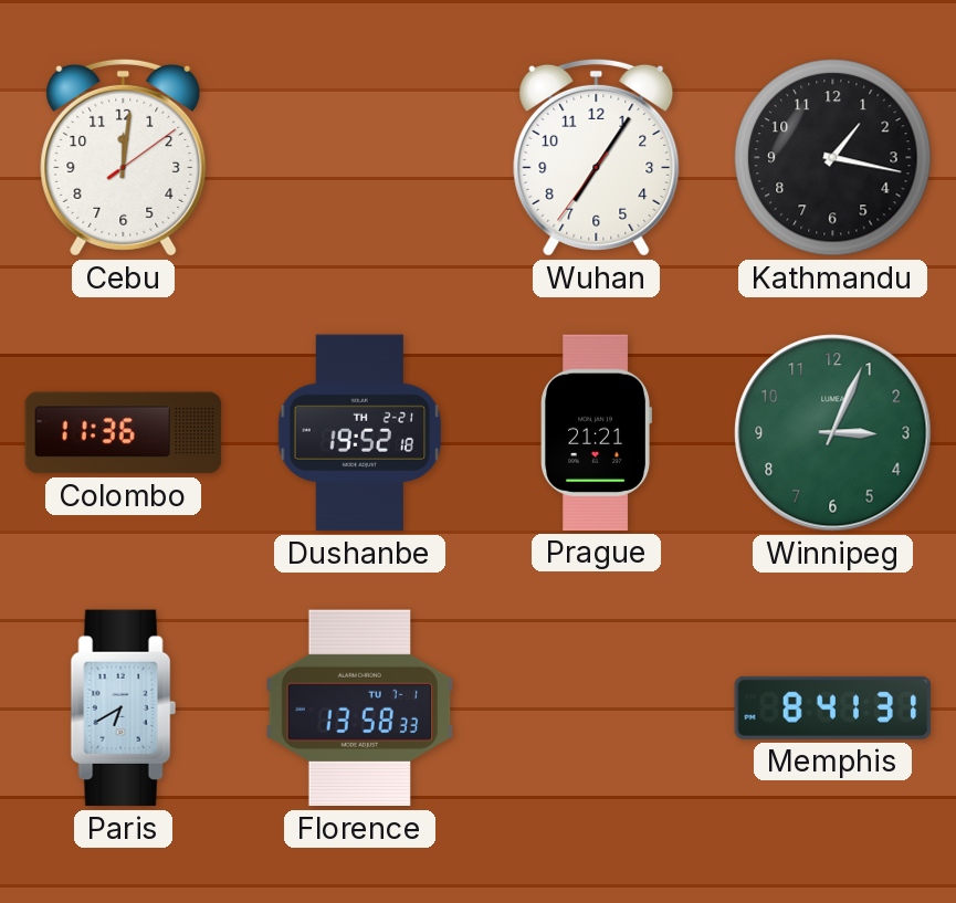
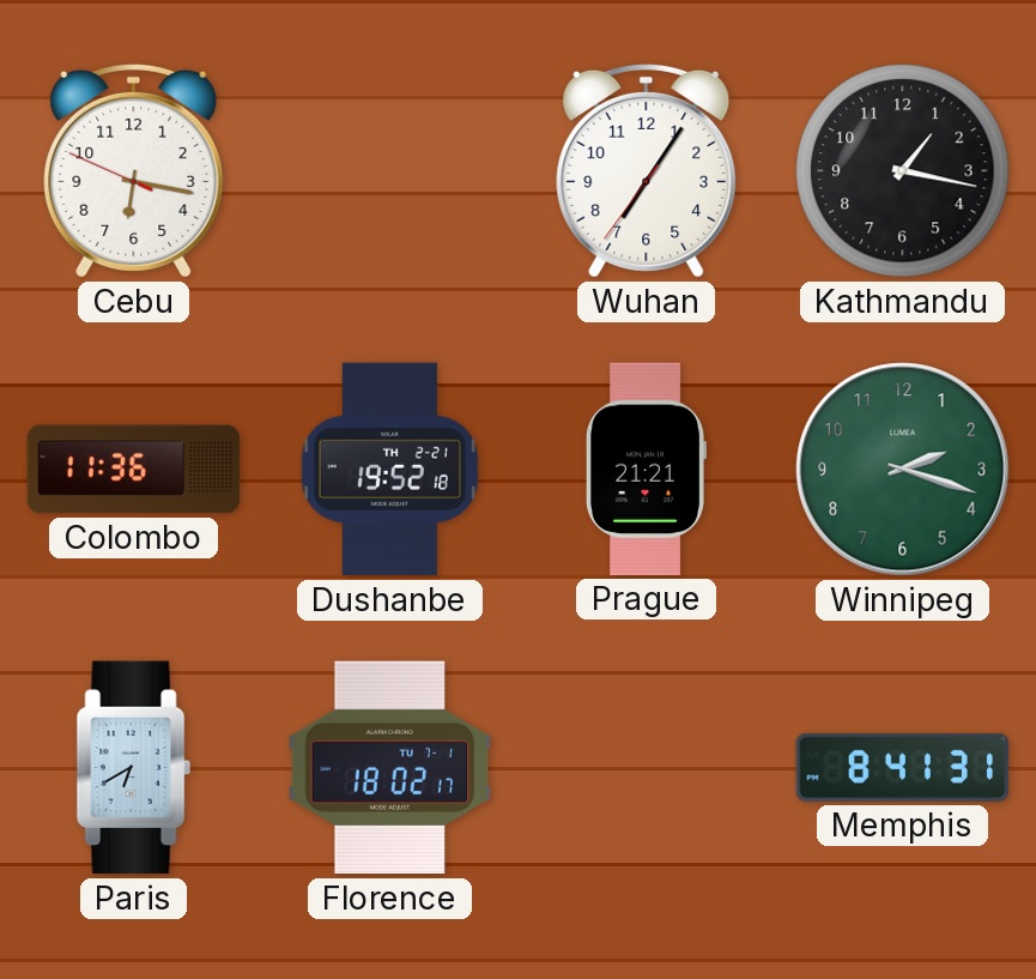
Cebu: 12:01 -> 6:16 (134, 170)
Winnipeg: 3:04 -> 2:18 (903, 470)
Florence: 13:58 -> 18:02 (390, 768)
